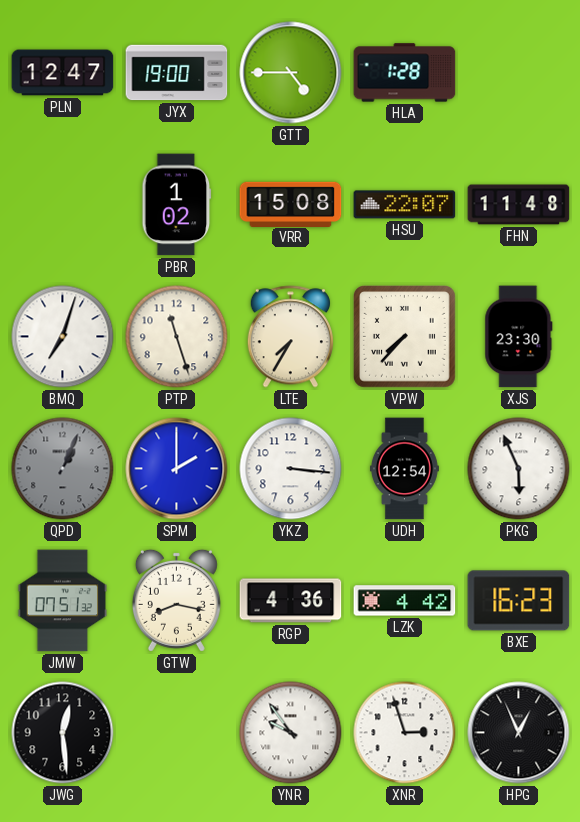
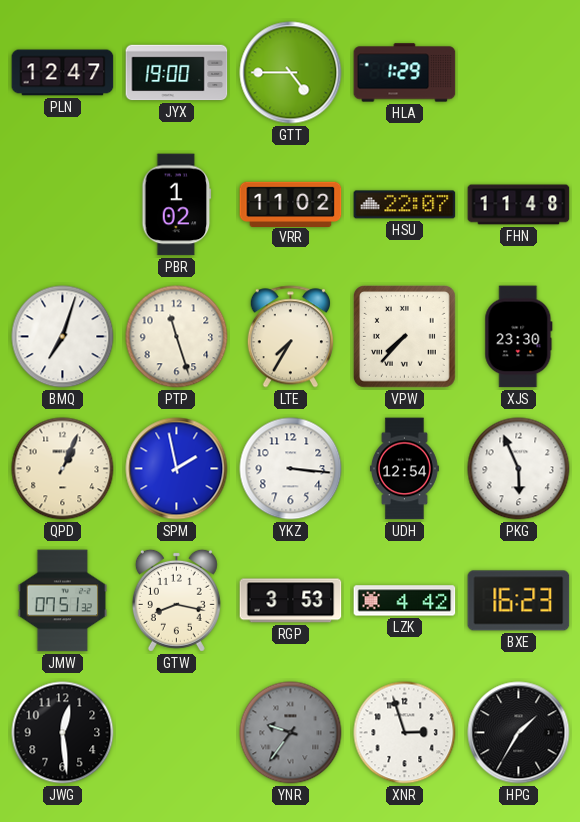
HLA: 1:28 -> 1:29 (405, 73)
VRR: 15:08 -> 11:02 (291, 204)
QPD dial: grey -> cream (63, 469)
SPM: 2:00 -> 1:58 (177, 469)
RGP: 4:36 -> 3:53 (291, 601)
YNR: 9:54 -> 9:36 (291, 733)
YNR dial: white -> grey (291, 733)
HPG: 12:56 -> 1:35 (519, 733)
